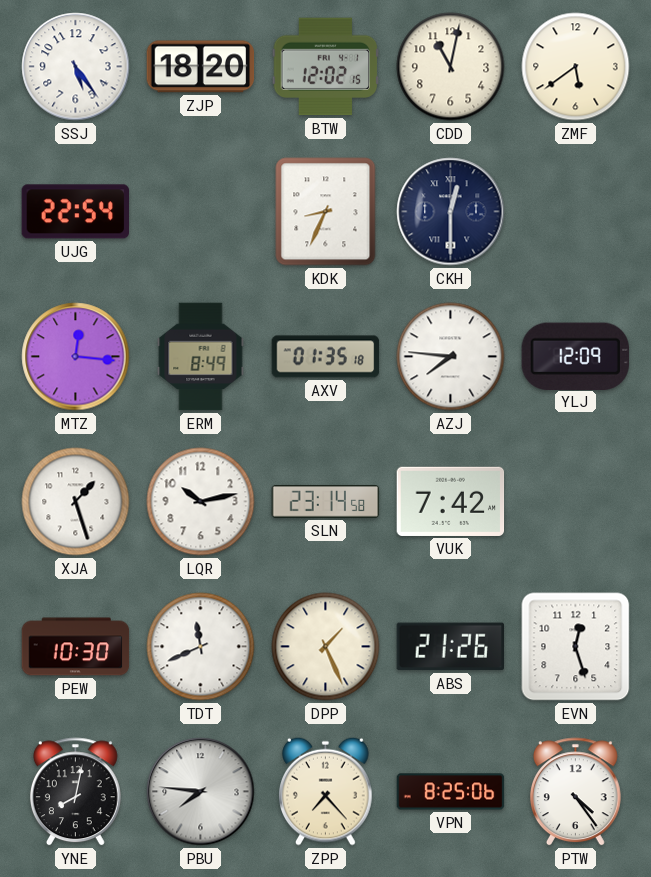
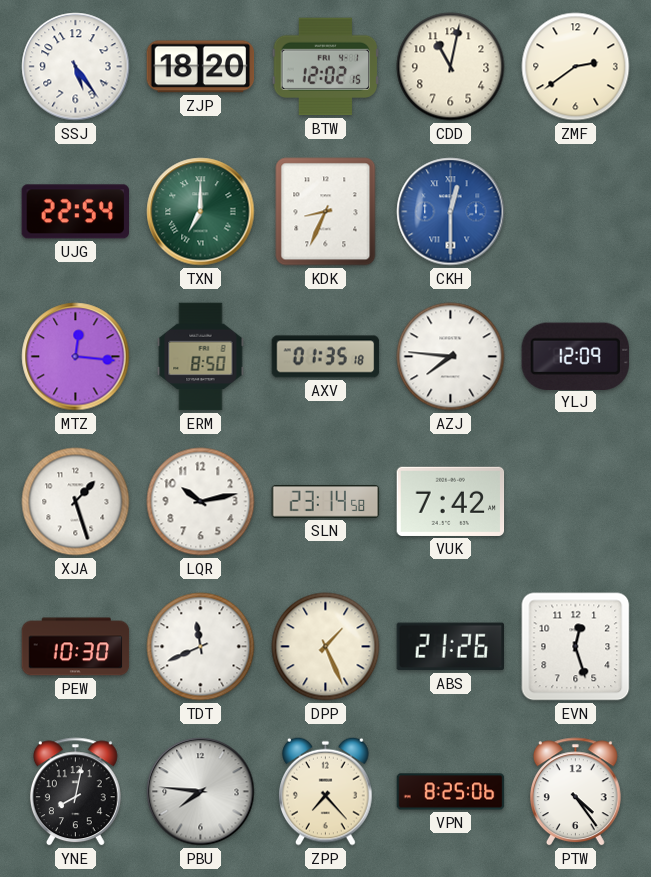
ZMF: 5:39 -> 2:39 (576, 67)
TXN: none -> 7:00 (201, 212)
CKH dial: navy -> blue (451, 212)
ERM: 8:49 -> 8:50 (201, 357)
